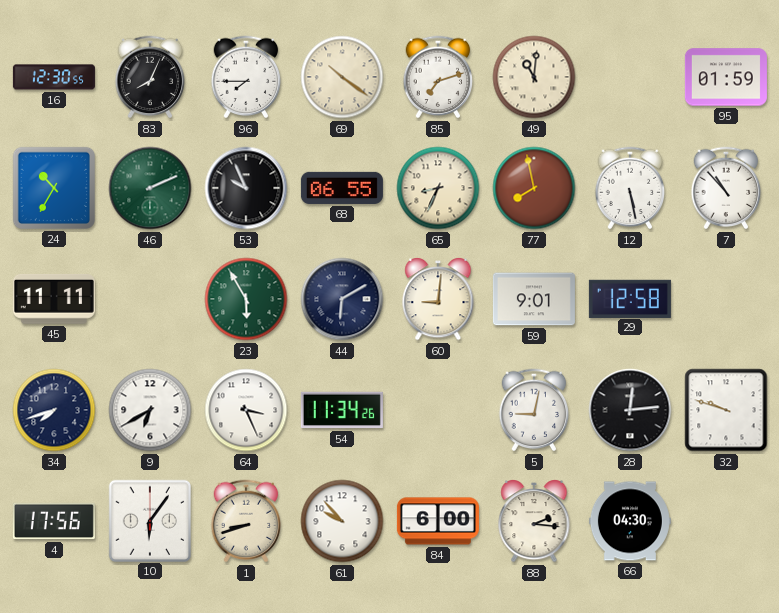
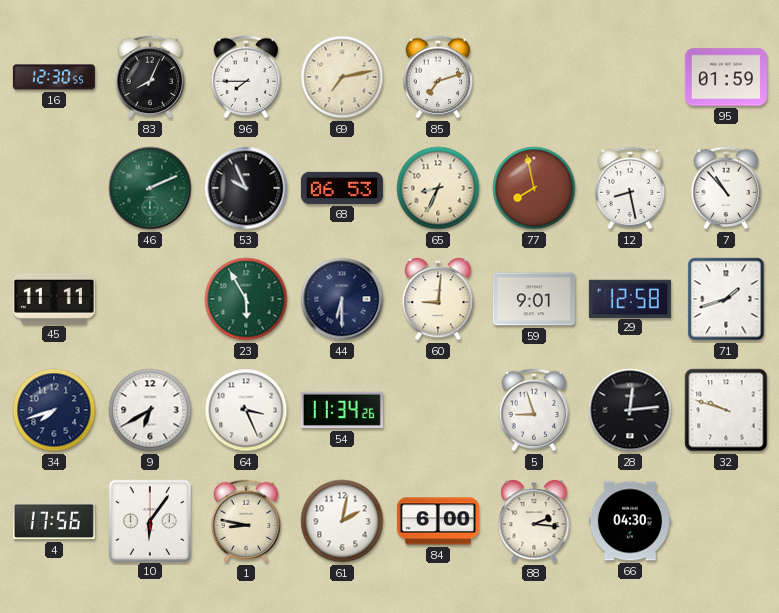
69: 10:21 -> 7:13 (342, 77)
49: 11:01 -> none (534, 77)
24: 10:35 -> none (54, 188)
68: 06:55 -> 06:53 (342, 188)
12: 5:28 -> 8:28 (630, 188)
44: 6:10 -> 6:30 (342, 299)
71: none -> 1:42 (726, 299)
5: 9:02 -> 8:57 (534, 410)
1: 8:42 -> 8:47 (246, 521)
61: 9:53 -> 2:02 (342, 521)
